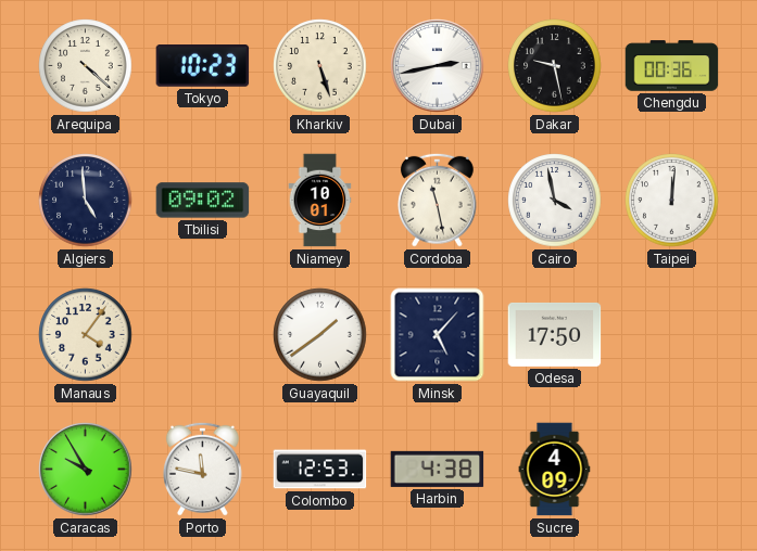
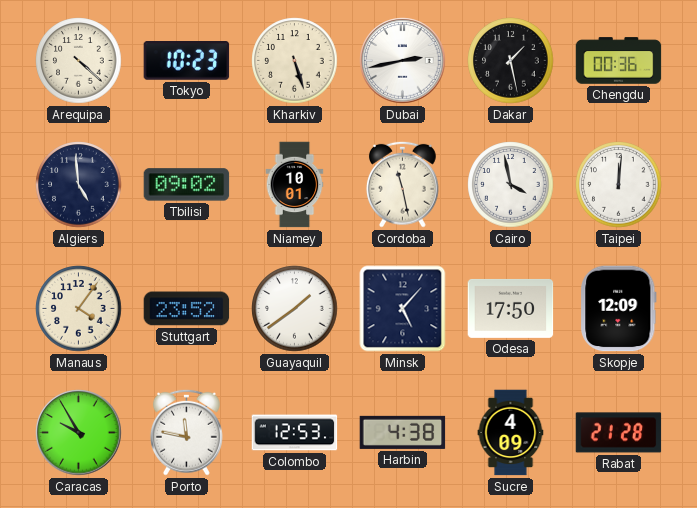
Dakar: 9:28 -> 1:28 (511, 61)
Stuttgart: none -> 23:52 (187, 309)
Skopje: none -> 12:09 (619, 309)
Rabat: none -> 21:28 (619, 433)
